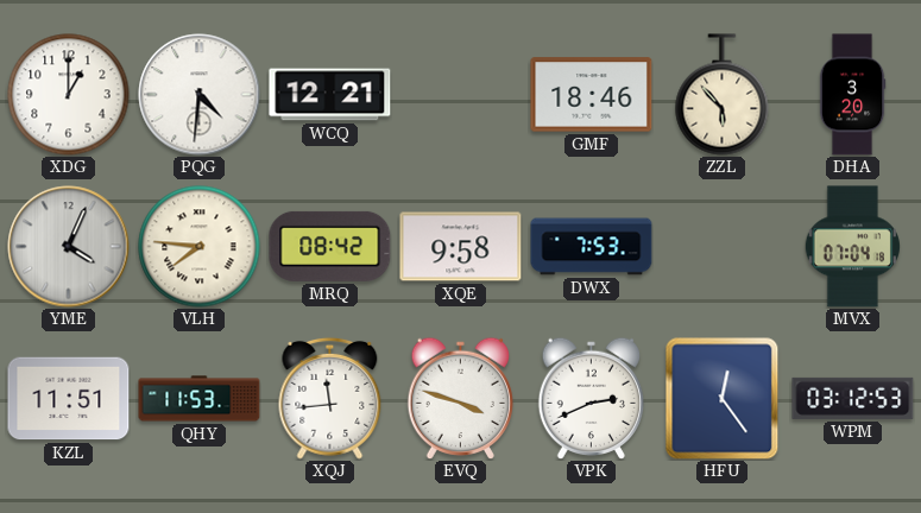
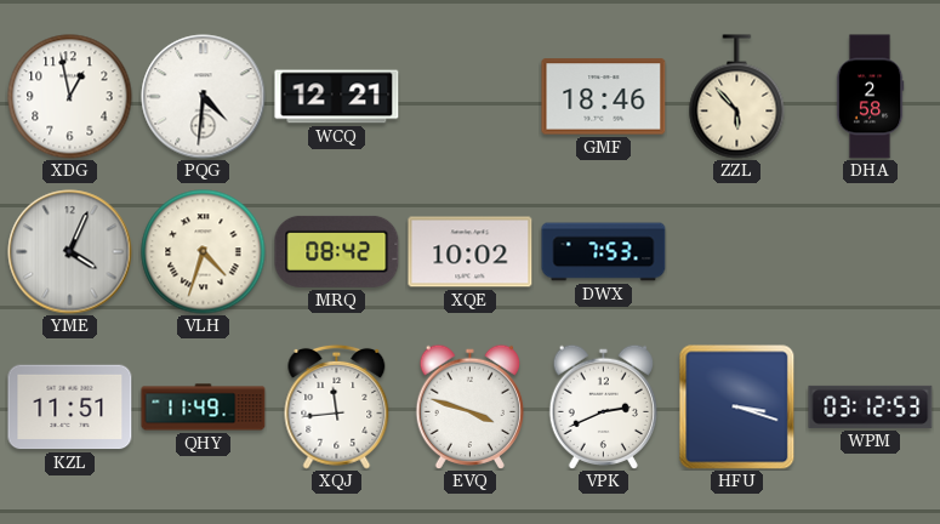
XDG: 1:00 -> 12:58 (70, 97)
DHA: 3:20 -> 2:58 (870, 97)
VLH: 7:46 -> 4:33 (204, 252)
XQE: 9:58 -> 10:02 (471, 252)
MVX: 07:04 -> none (852, 247)
QHY: 11:53 -> 11:49 (204, 408)
HFU: 12:24 -> 3:18 (737, 408)
